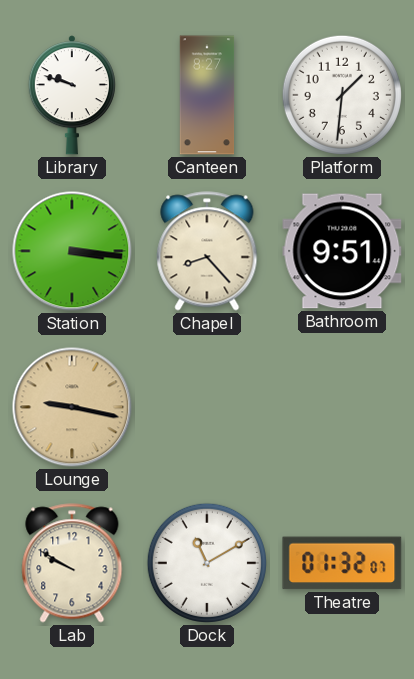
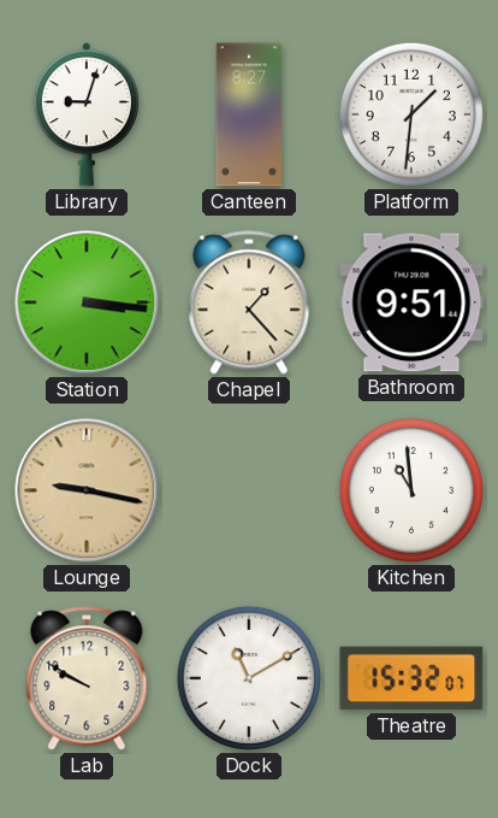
Library: 9:48 -> 9:03 (87, 114)
Chapel: 8:23 -> 1:23 (249, 302)
Kitchen: none -> 10:59 (411, 490)
Theatre: 01:32 -> 15:32 (411, 678)
